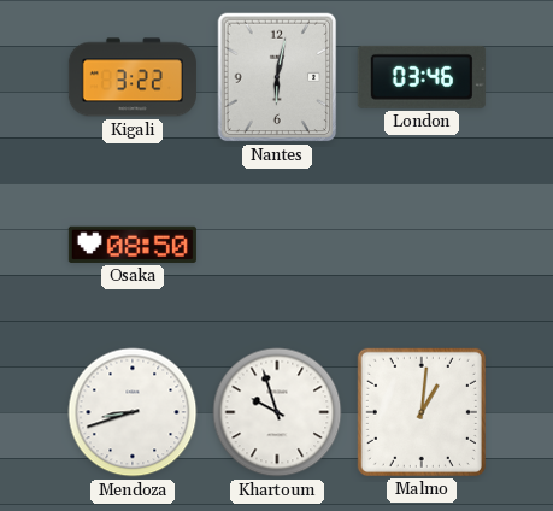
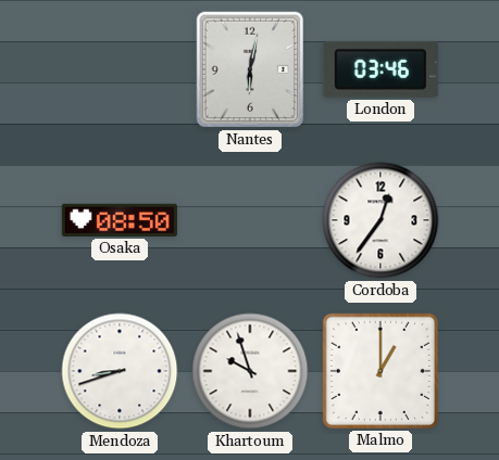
Kigali: 3:22 -> none (133, 77)
Cordoba: none -> 12:36 (381, 220)
Malmo: 1:01 -> 1:00 (381, 371)
